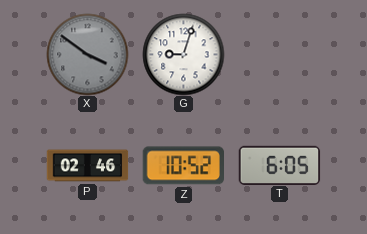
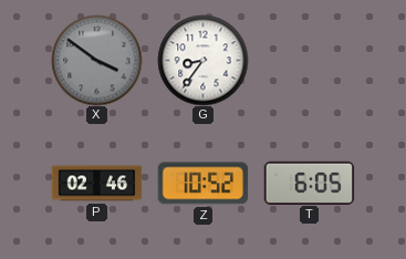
G: 9:03 -> 8:36 (202, 60)
